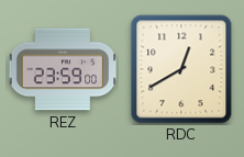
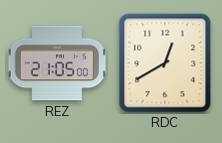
REZ: 23:59 -> 21:05 (57, 63)
